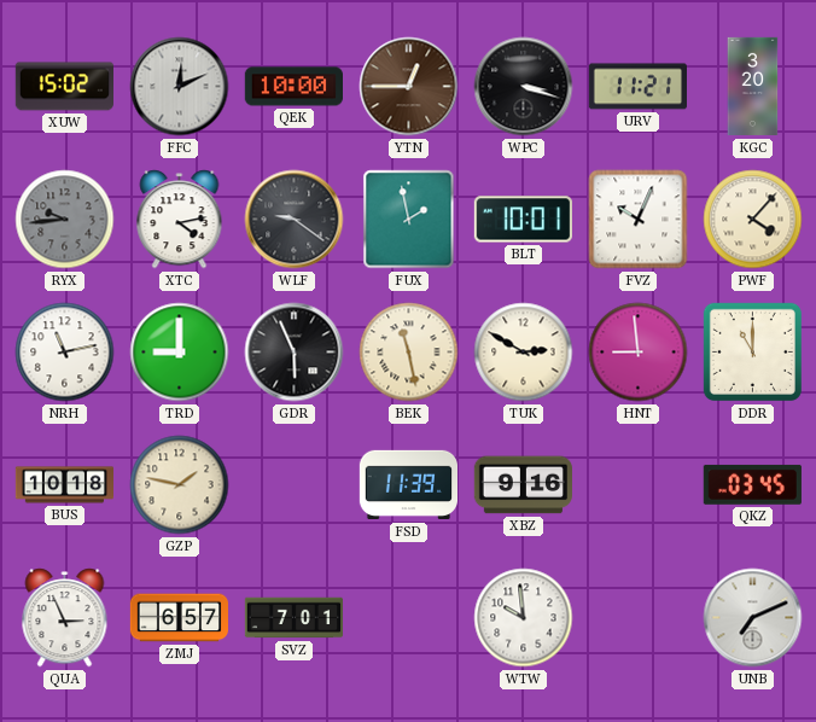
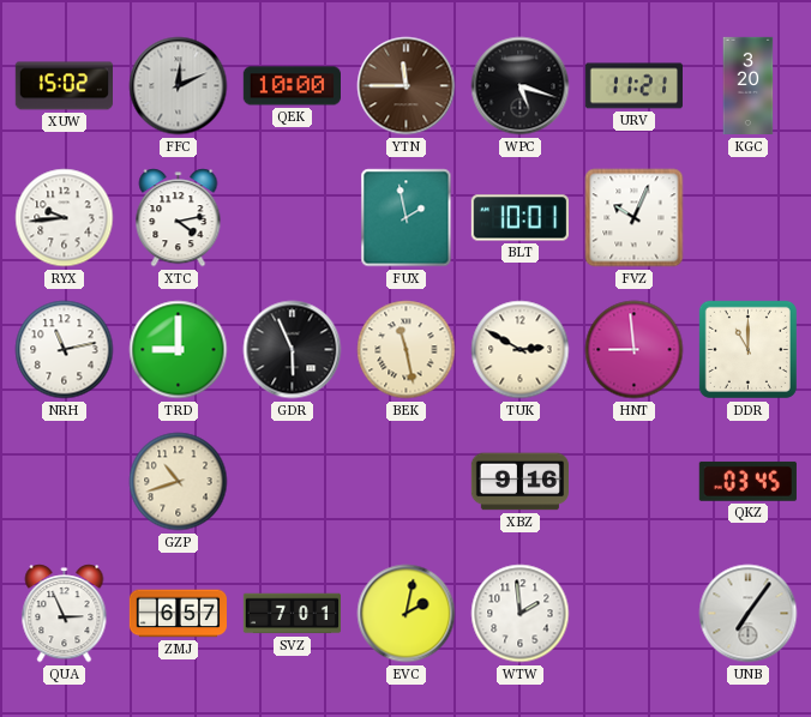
YTN: 12:45 -> 11:45 (407, 86)
WPC: 3:18 -> 5:18 (521, 86)
RYX dial: grey -> white (65, 218)
WLF: 9:21 -> none (295, 220)
PWF: 4:07 -> none (753, 220)
BUS: 10:18 -> none (64, 485)
GZP: 1:47 -> 10:42 (179, 482)
FSD: 11:39 -> none (408, 485)
EVC: none -> 2:02 (407, 614)
WTW: 9:59 -> 1:59 (521, 614)
UNB: 7:11 -> 7:06 (749, 614)
